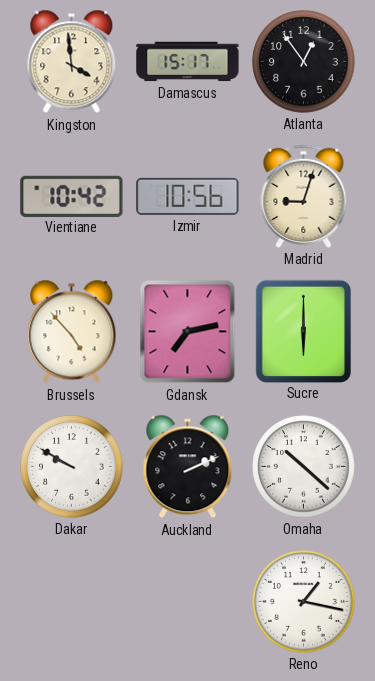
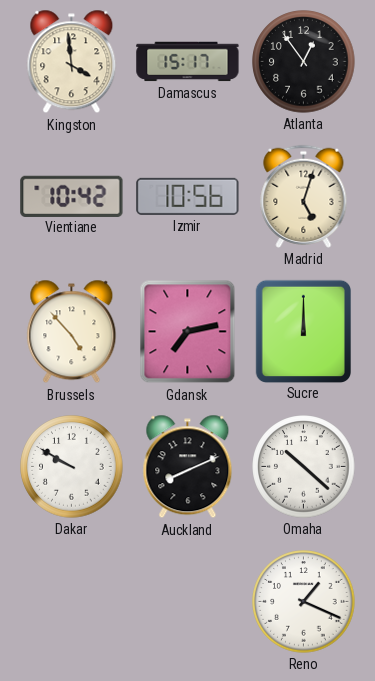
Madrid: 9:03 -> 5:03 (304, 196)
Sucre: 6:00 -> 12:00 (303, 331)
Auckland: 2:11 -> 8:11 (188, 467)
Reno: 1:17 -> 1:19 (304, 602)
